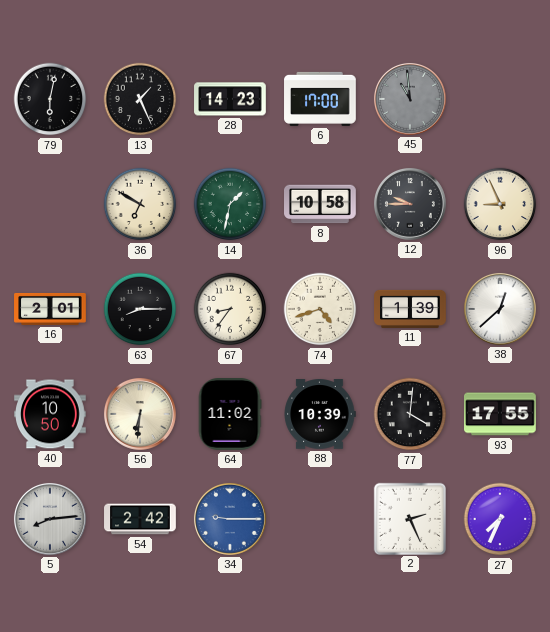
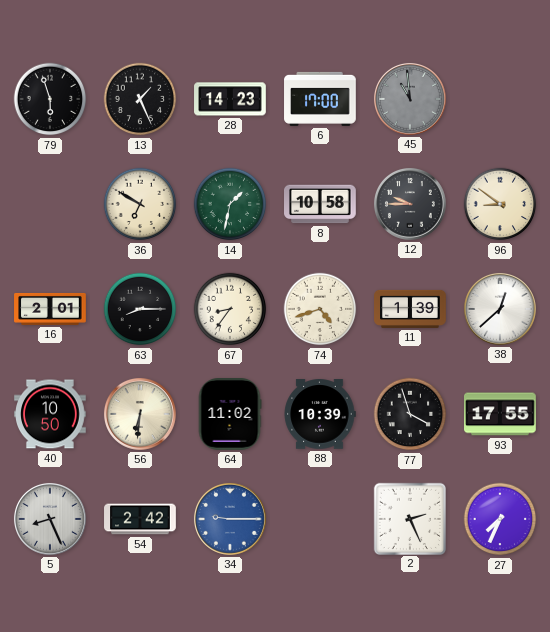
79: 6:02 -> 5:57 (50, 99)
96: 8:56 -> 8:51 (500, 204)
77: 4:01 -> 3:57 (410, 414)
5: 8:14 -> 8:26 (50, 519)
